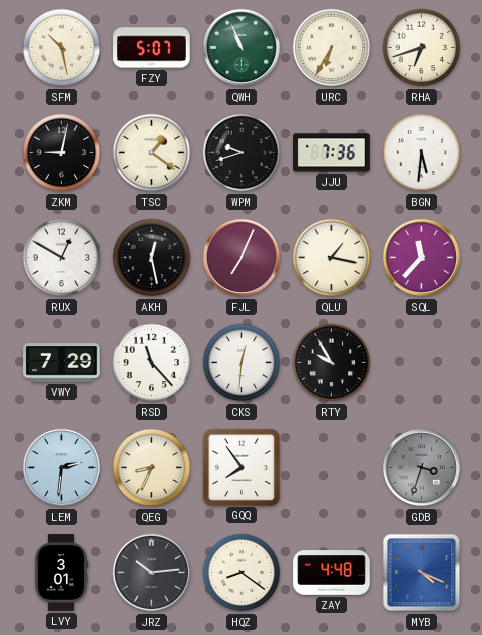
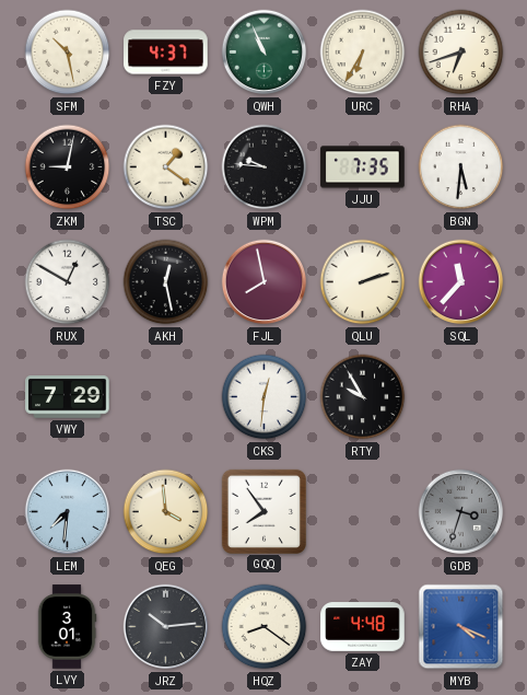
FZY: 5:07 -> 4:37 (166, 53)
WPM: 9:42 -> 9:46 (265, 167)
JJU: 7:36 -> 7:35 (363, 167)
FJL: 7:04 -> 7:58 (265, 282)
QLU: 1:17 -> 2:12 (363, 282)
RSD: 11:23 -> none (152, 363)
LEM: 2:31 -> 7:31 (68, 512)
QEG: 8:34 -> 3:59 (166, 512)
